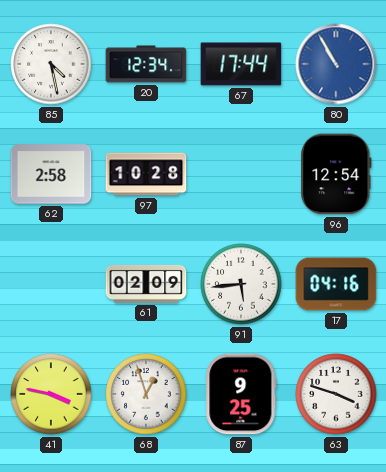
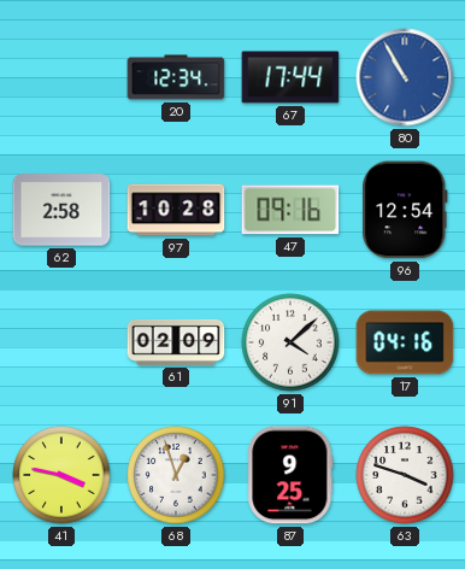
85: 4:28 -> none (51, 64)
47: none -> 09:16 (290, 210)
91: 5:44 -> 4:08 (290, 342)
